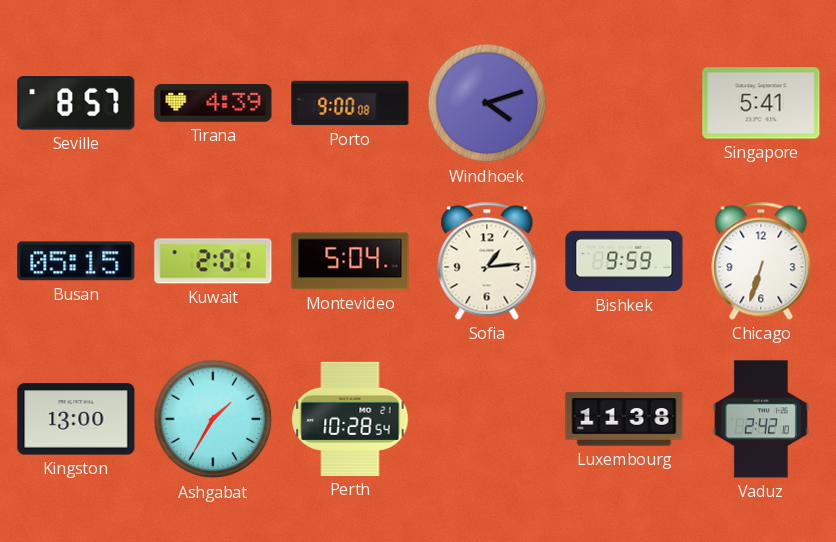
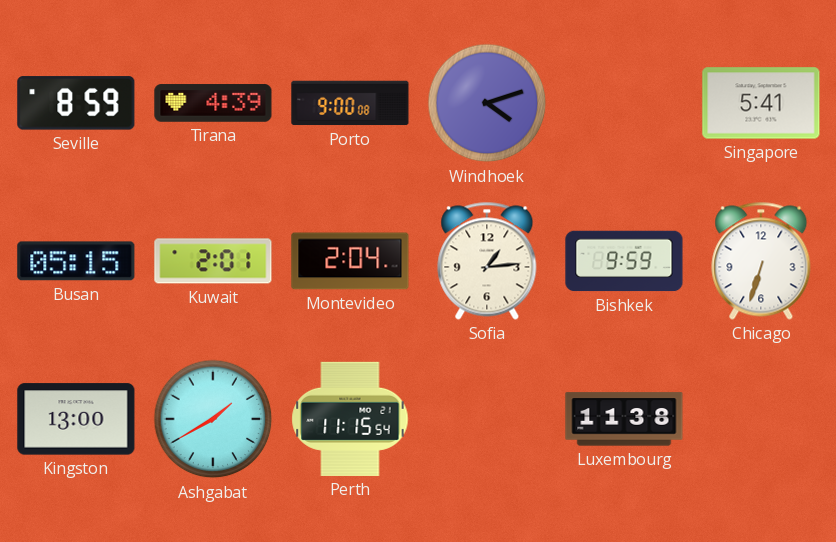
Seville: 8:57 -> 8:59 (76, 103)
Montevideo: 5:04 -> 2:04 (350, 261)
Ashgabat: 1:35 -> 1:40 (213, 419)
Perth: 10:28 -> 11:15 (350, 419)
Vaduz: 2:42 -> none (761, 419)
